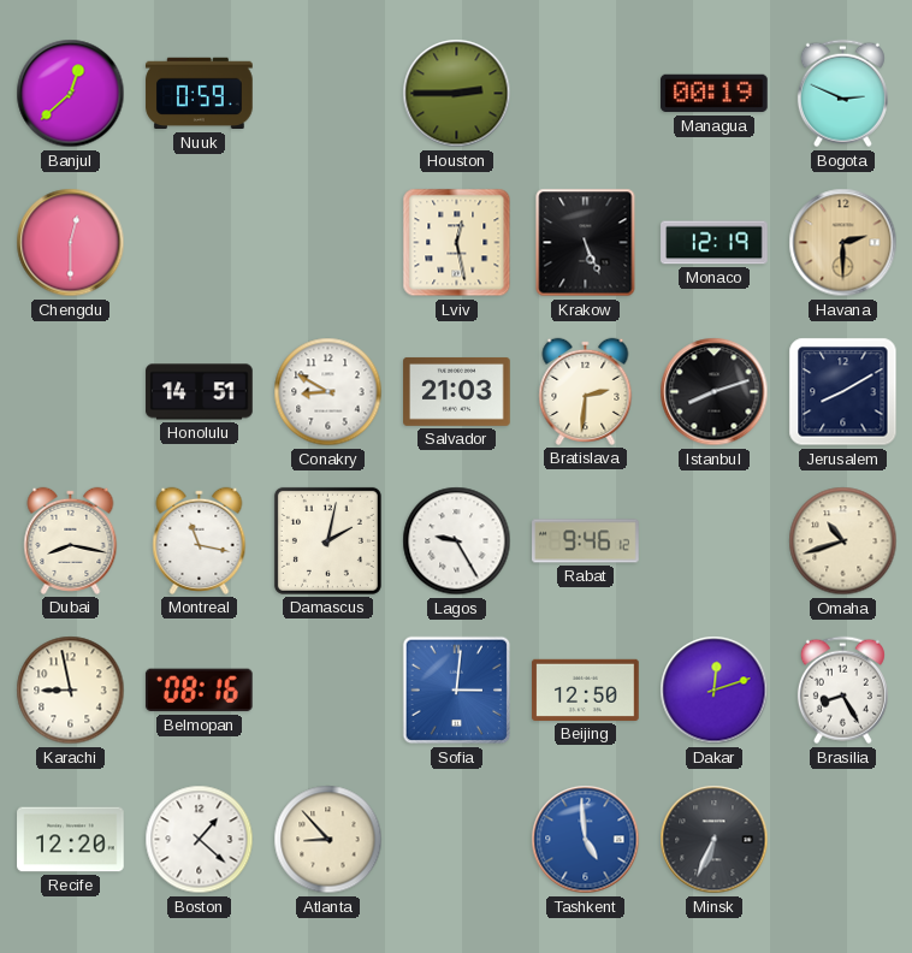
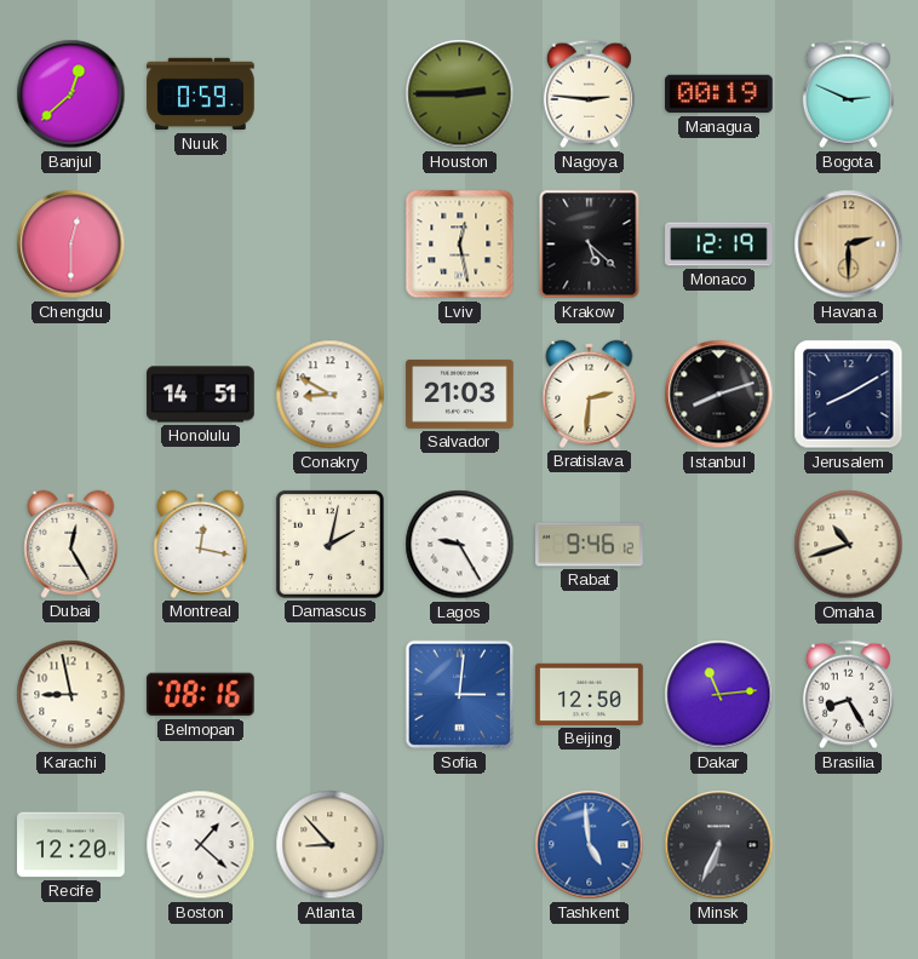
Nagoya: none -> 2:46 (589, 94)
Krakow: 5:26 -> 5:22 (590, 245)
Dubai: 8:17 -> 12:25 (71, 544)
Montreal: 11:17 -> 12:17 (201, 544)
Dakar: 12:12 -> 11:14 (719, 695)
